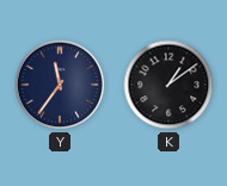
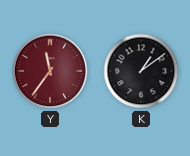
Y dial: navy -> burgundy (50, 71)
